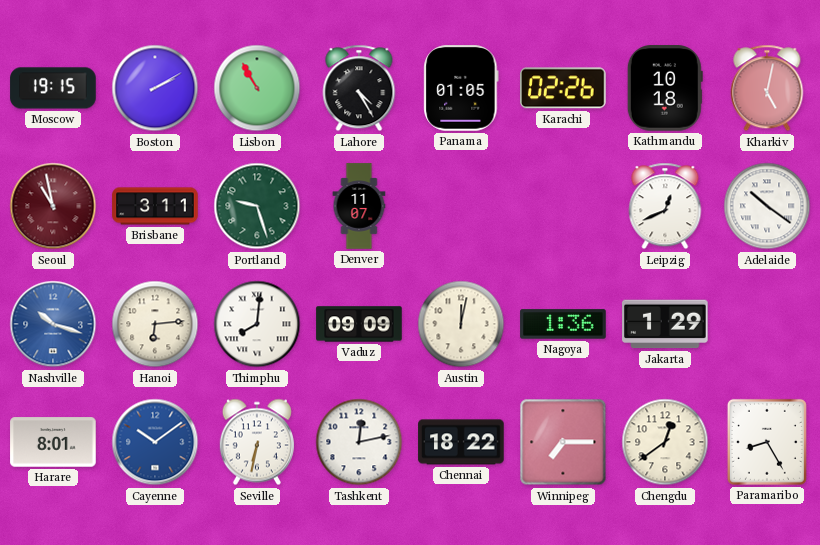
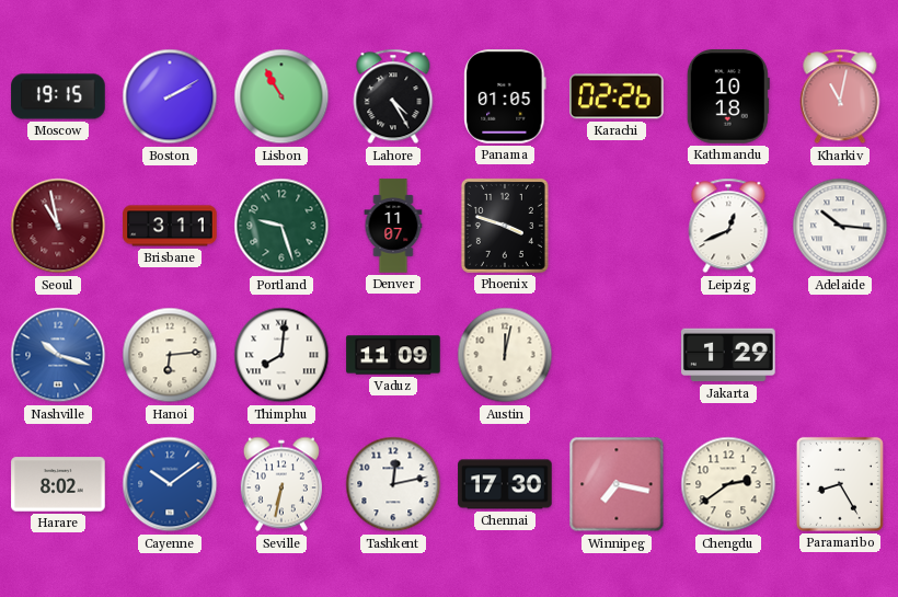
Kharkiv: 5:02 -> 11:02 (840, 96)
Phoenix: none -> 3:48 (505, 226)
Adelaide: 10:21 -> 10:16 (840, 226)
Vaduz: 09:09 -> 11:09 (393, 355)
Nagoya: 1:36 -> none (563, 324)
Harare: 8:01 -> 8:02 (58, 484)
Chennai: 18:22 -> 17:30 (505, 484)
Winnipeg: 7:15 -> 7:17 (617, 484)
Chengdu: 12:39 -> 2:39 (728, 484)
